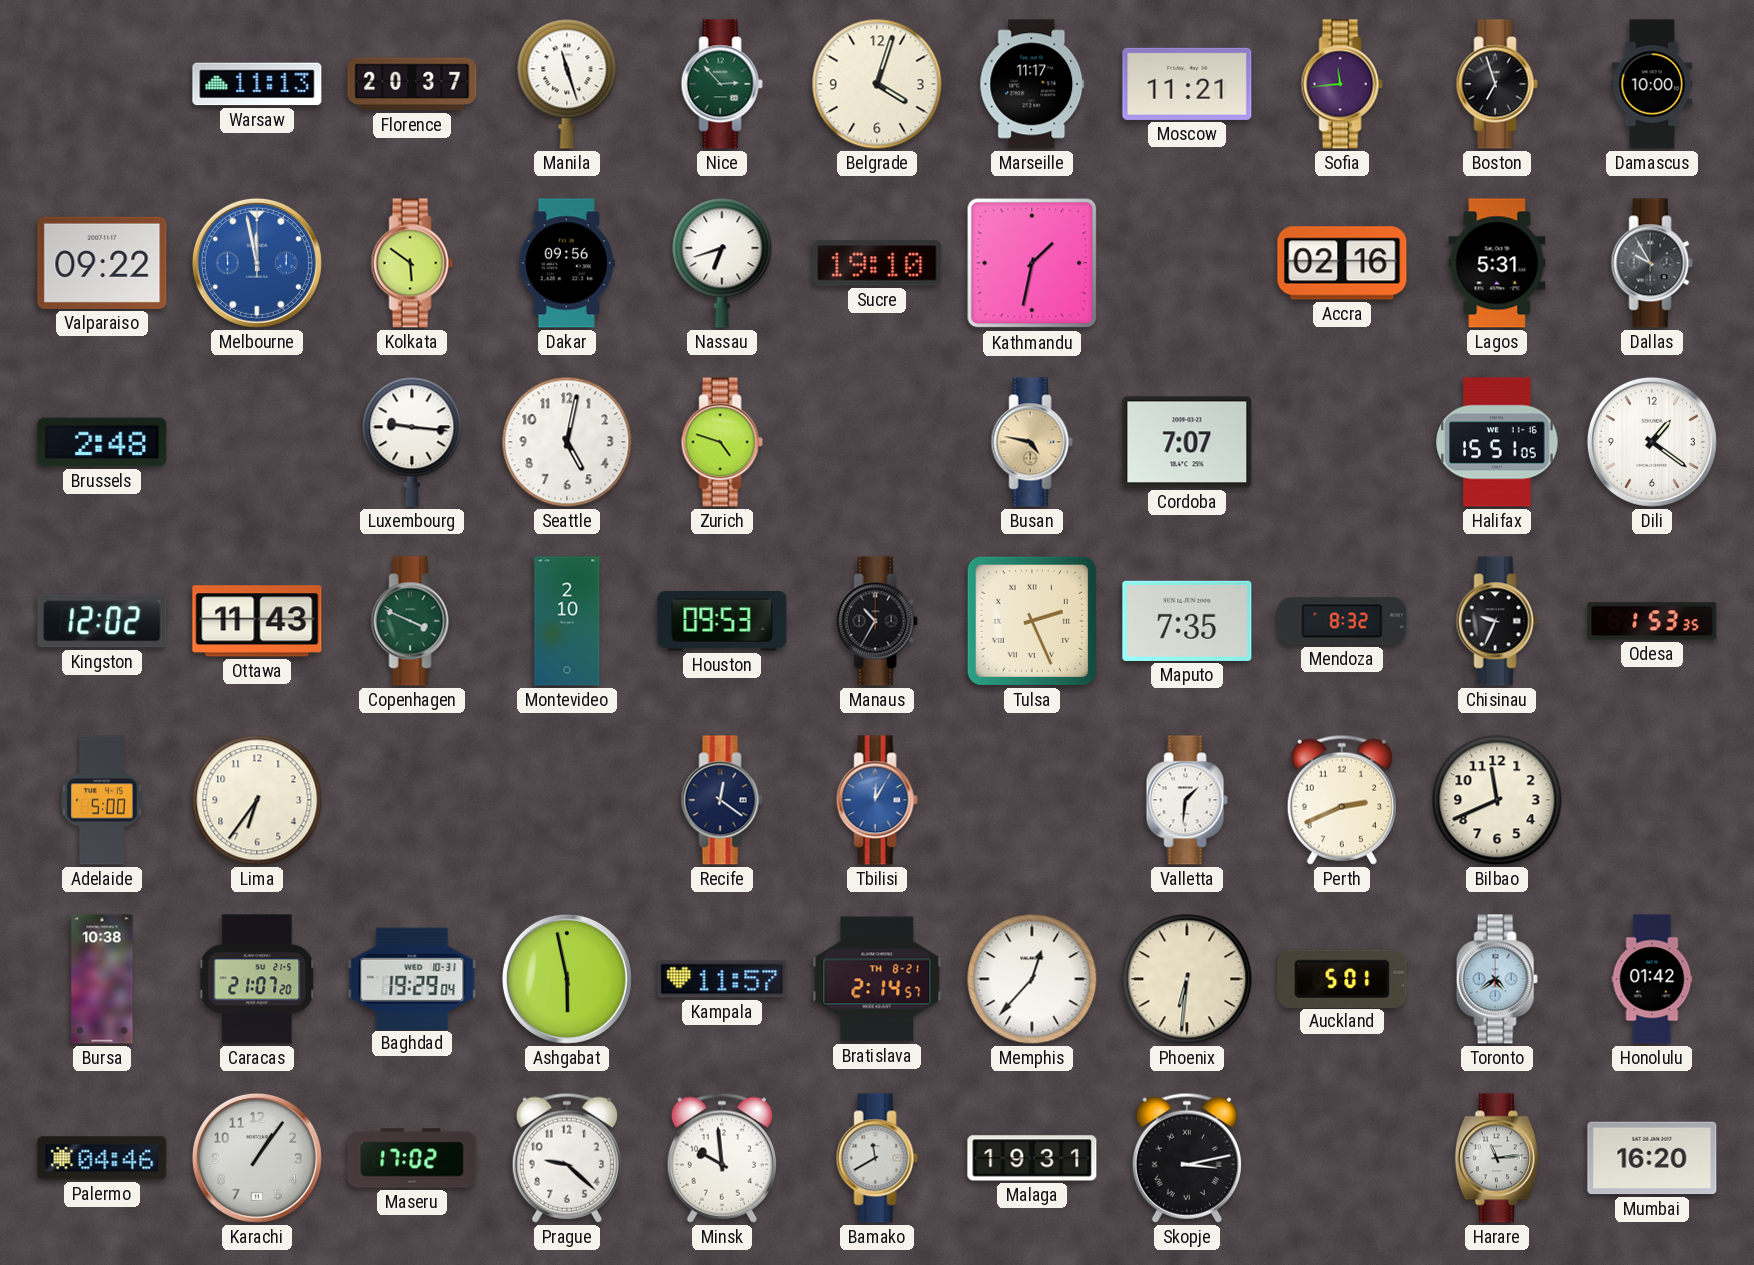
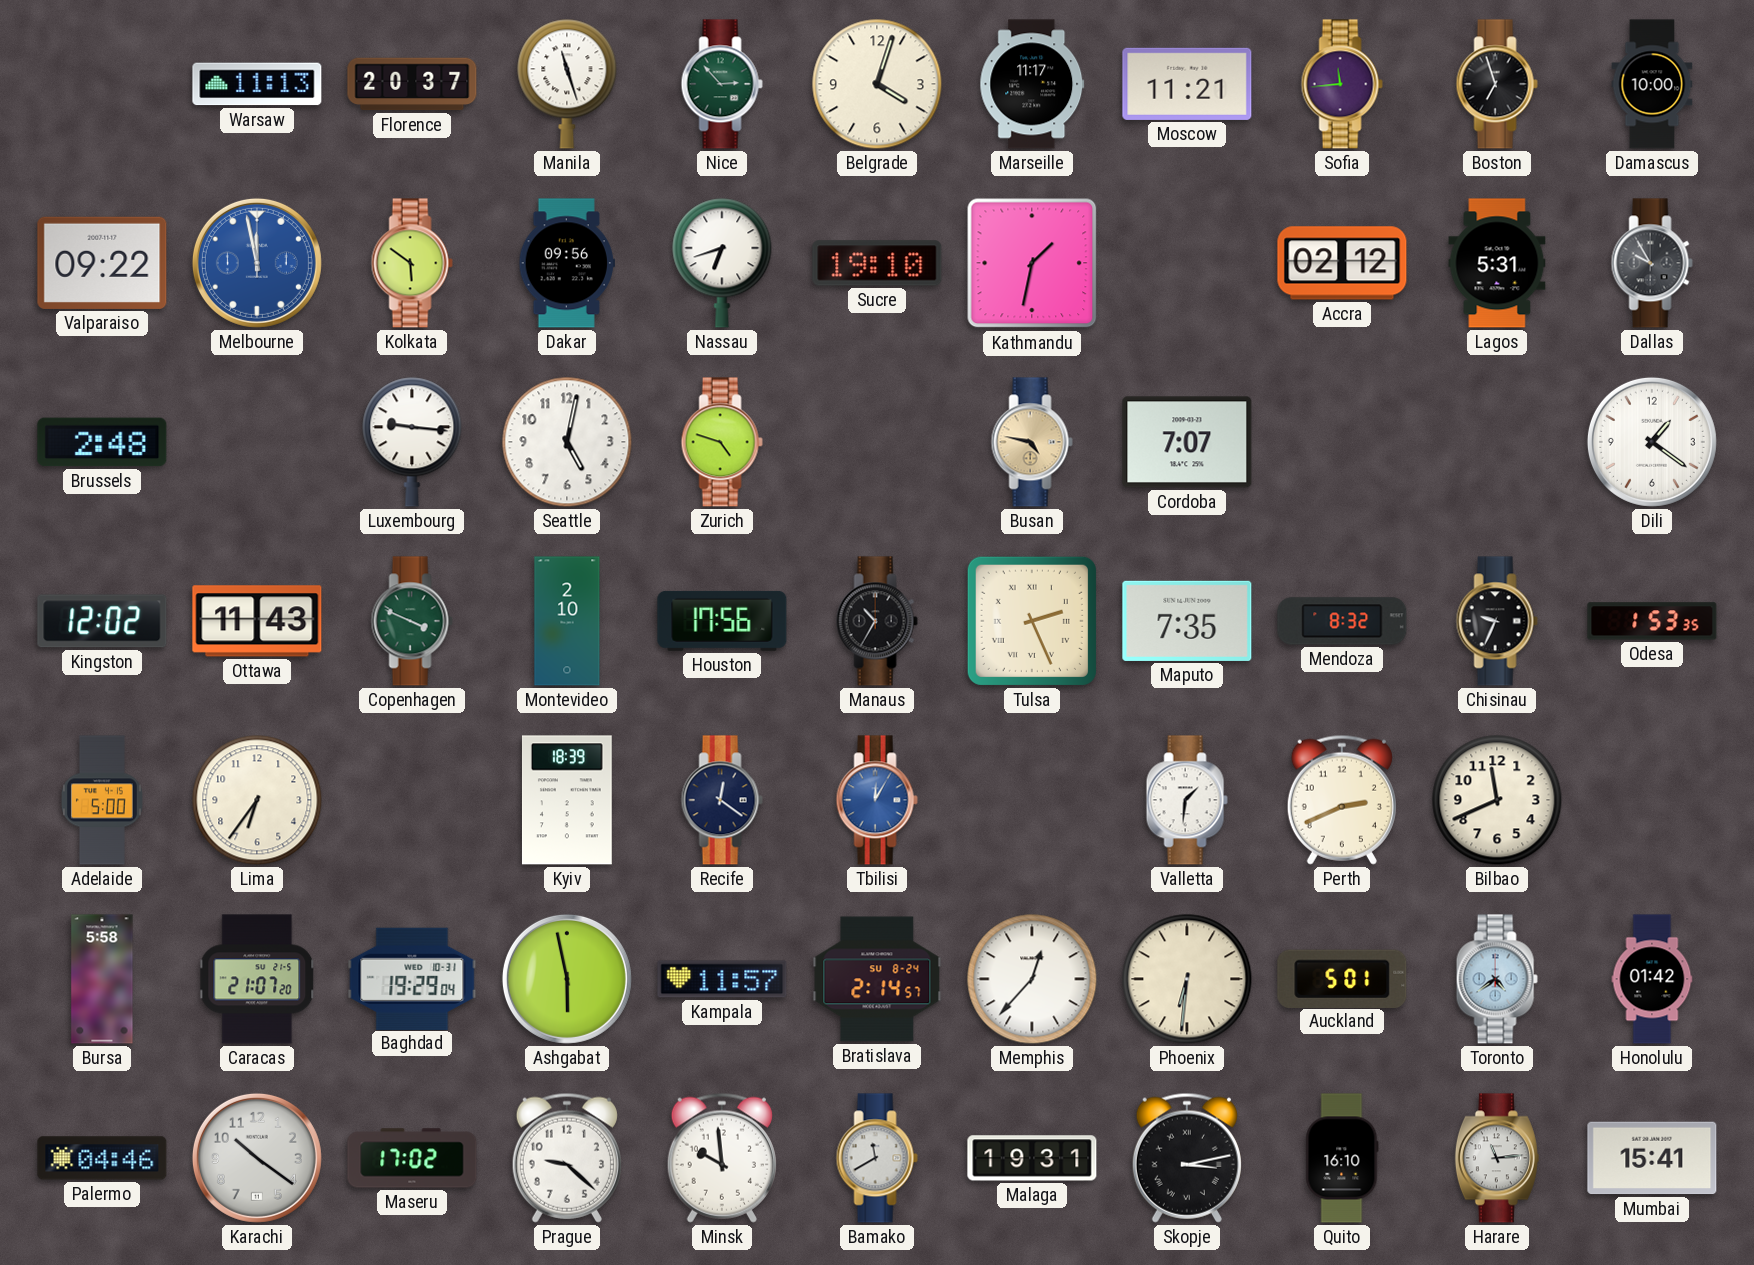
Accra: 02:16 -> 02:12 (1342, 263)
Halifax: 15:51 -> none (1497, 442)
Houston: 09:53 -> 17:56 (722, 621)
Kyiv: none -> 18:39 (567, 800)
Bursa: 10:38 -> 5:58 (102, 979)
Bratislava date: TH 8-21 -> SU 8-24 (877, 979)
Karachi: 1:06 -> 10:21 (257, 1158)
Quito: none -> 16:10 (1342, 1158)
Mumbai: 16:20 -> 15:41 (1652, 1158)
